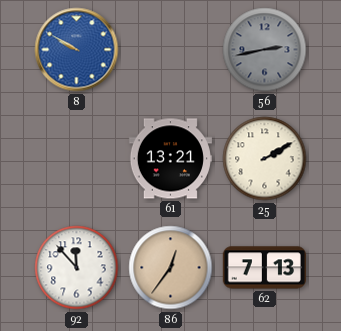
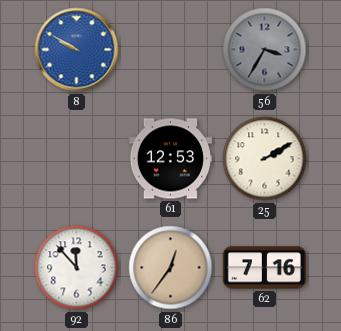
56: 2:43 -> 3:35 (265, 50)
61: 13:21 -> 12:53 (170, 159)
62: 7:13 -> 7:16 (264, 268)
